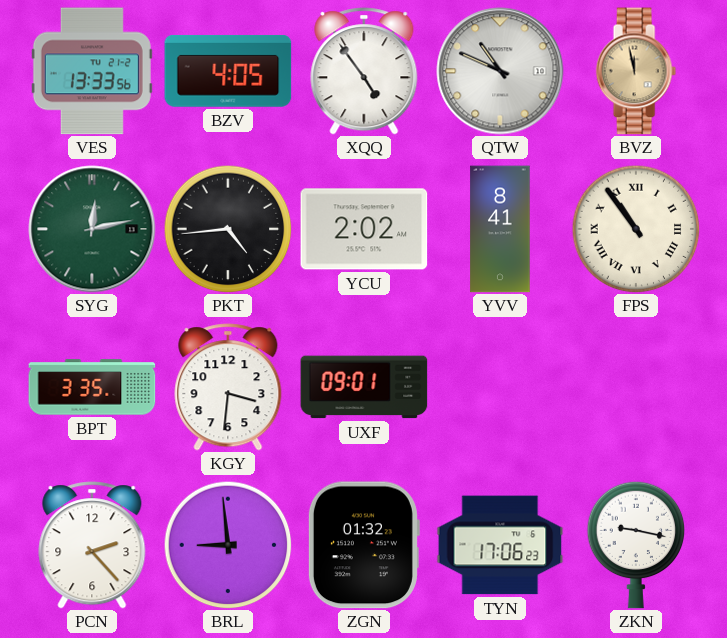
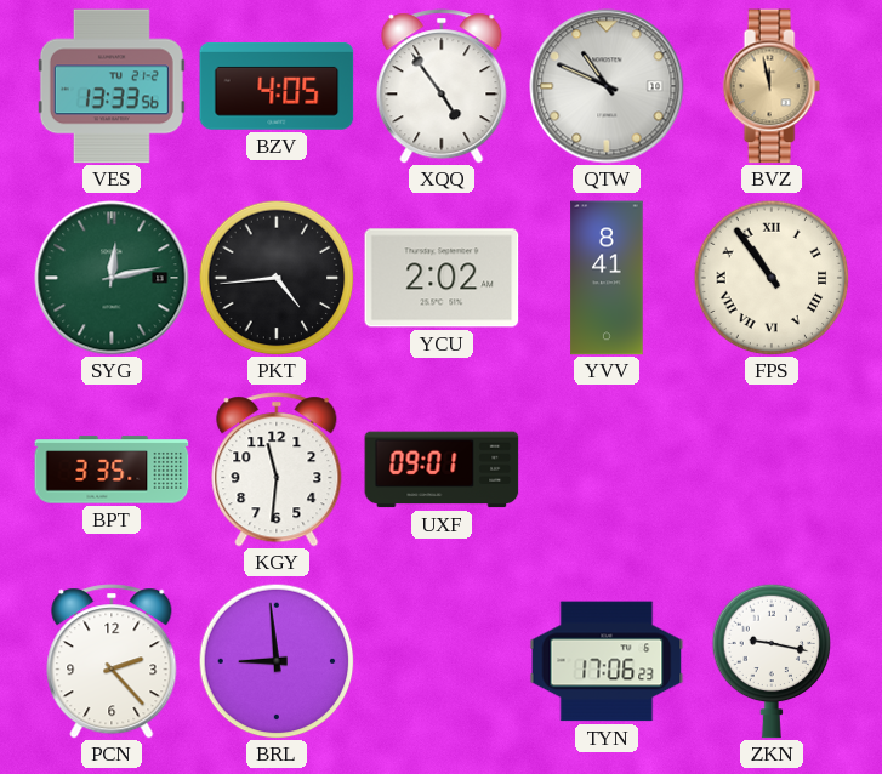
KGY: 3:31 -> 11:31 (277, 469)
ZGN: 01:32 -> none (363, 545)
